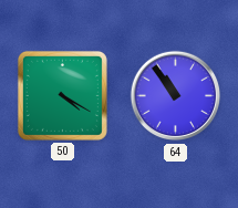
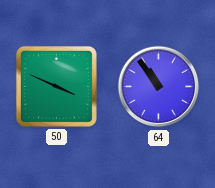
50: 4:20 -> 3:49 (56, 86)
